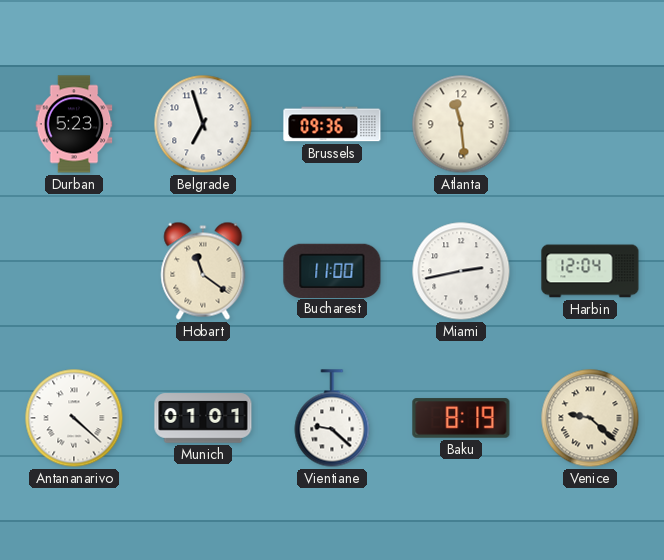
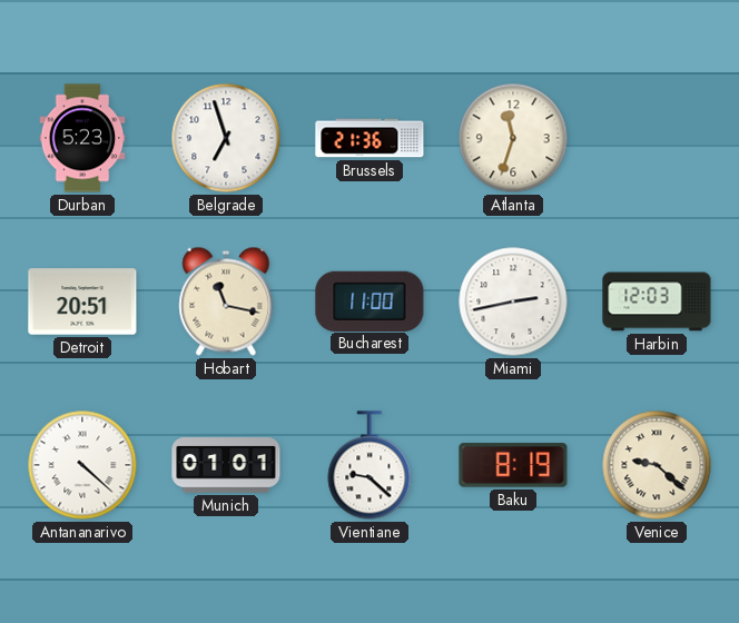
Brussels: 09:36 -> 21:36 (369, 138)
Atlanta: 11:29 -> 11:33 (513, 138)
Detroit: none -> 20:51 (82, 301)
Hobart: 11:21 -> 11:17 (226, 301)
Harbin: 12:04 -> 12:03 (657, 301)
